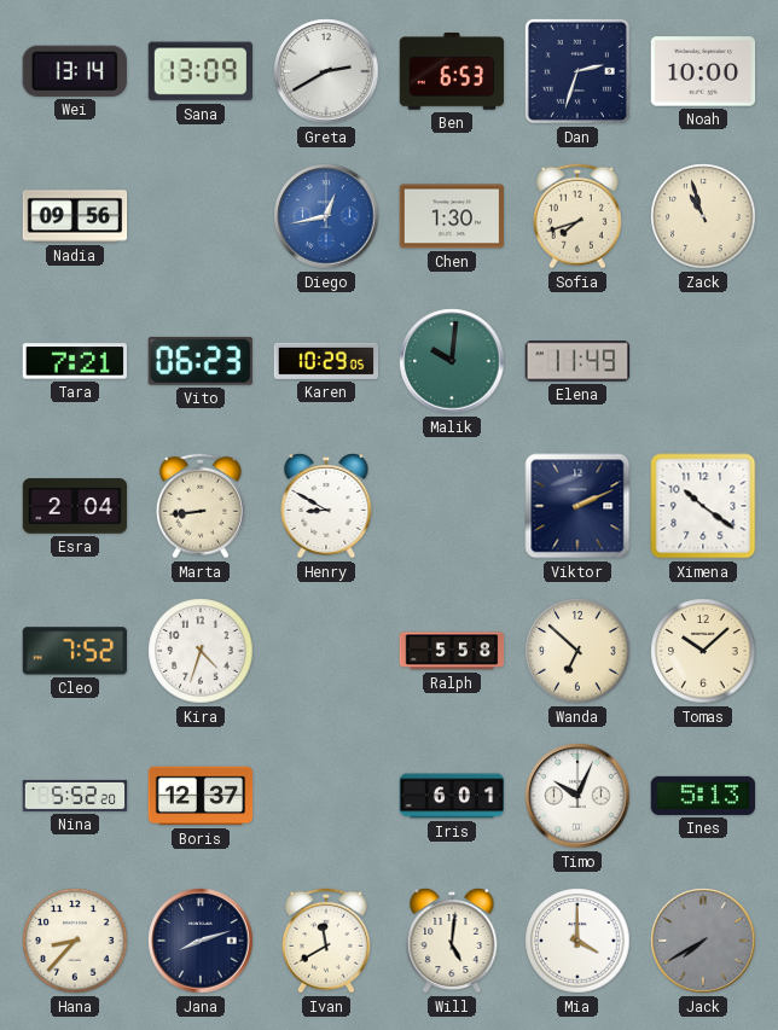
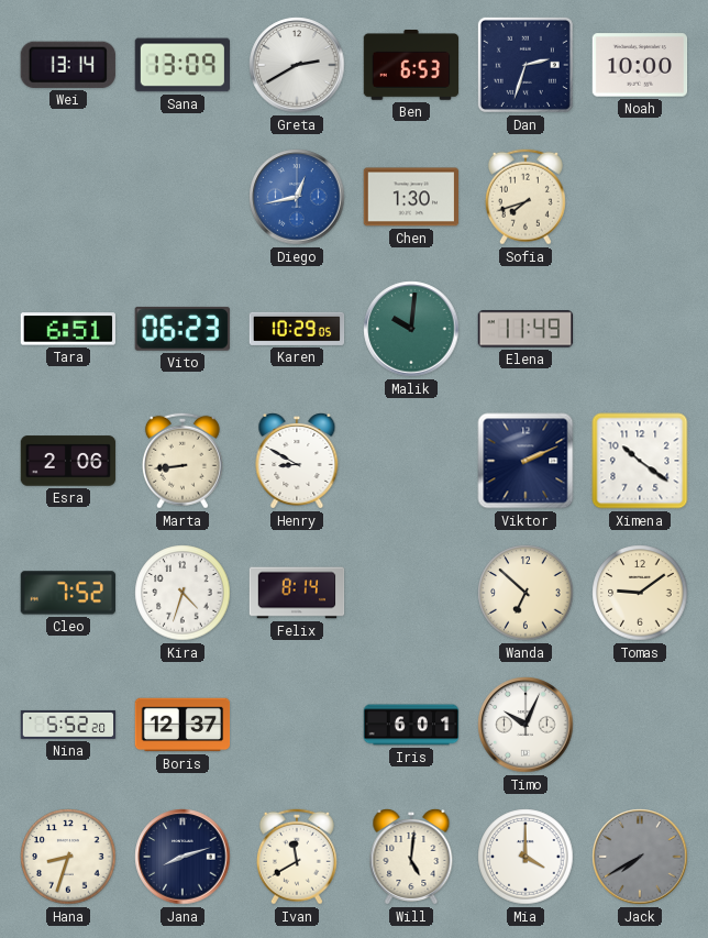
Nadia: 09:56 -> none (75, 216)
Zack: 10:57 -> none (703, 216)
Tara: 7:21 -> 6:51 (67, 329)
Esra: 2:04 -> 2:06 (68, 461)
Felix: none -> 8:14 (297, 593)
Ralph: 5:58 -> none (452, 651)
Tomas: 10:08 -> 9:09 (640, 593)
Ines: 5:13 -> none (703, 796)
Hana: 8:37 -> 8:33 (68, 857)
